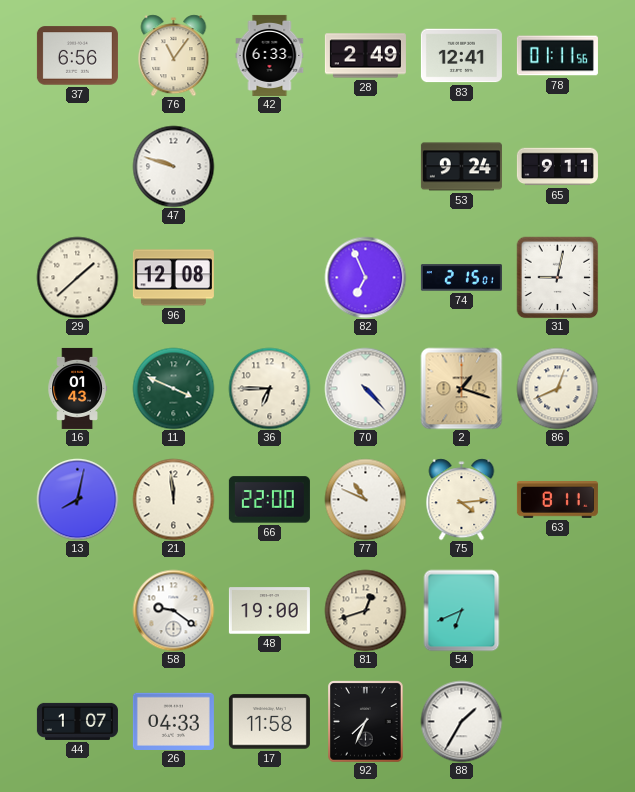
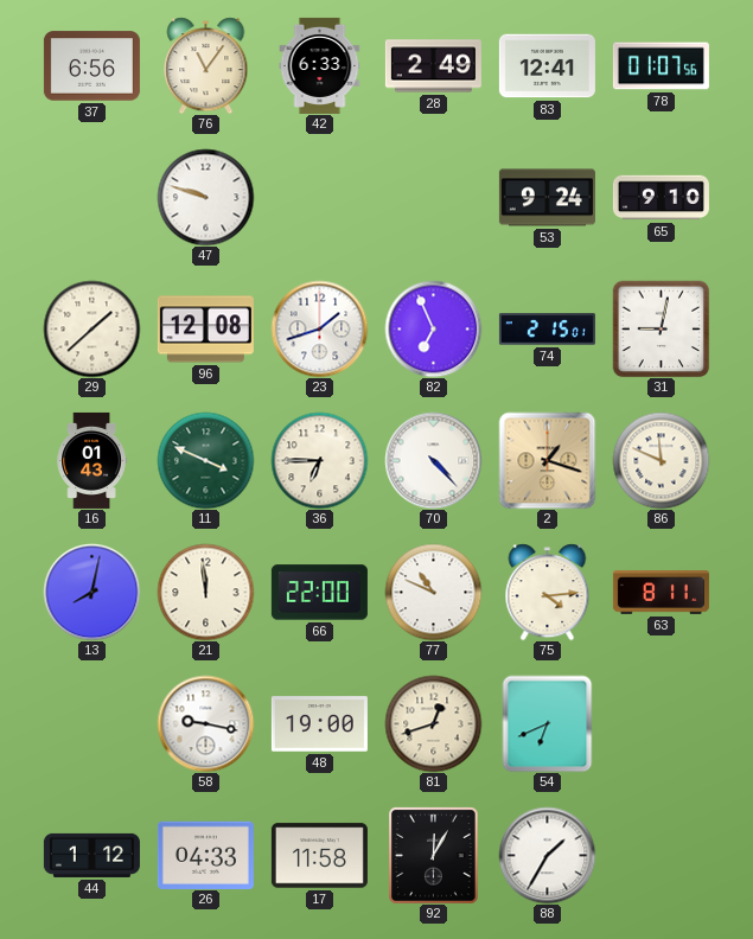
78: 01:11 -> 01:07 (661, 66)
65: 9:11 -> 9:10 (661, 198)
23: none -> 1:42 (319, 328)
86: 12:41 -> 11:49 (661, 460)
58: 9:21 -> 9:17 (205, 723)
44: 1:07 -> 1:12 (91, 855)
92: 7:34 -> 12:05 (434, 855)
